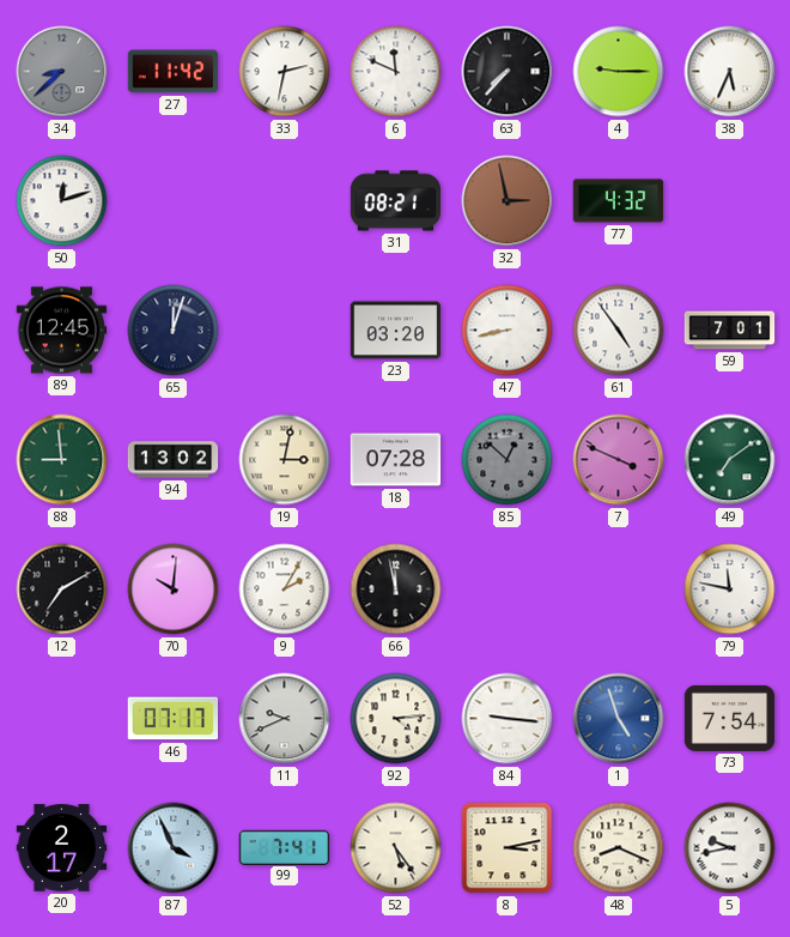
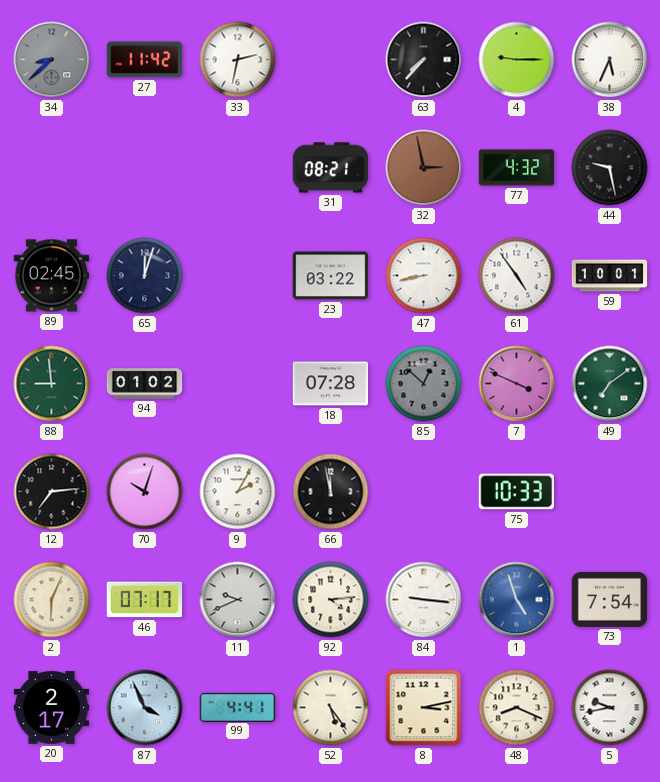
6: 11:49 -> none (396, 72)
50: 12:12 -> none (62, 201)
44: none -> 9:28 (610, 168)
89: 12:45 -> 02:45 (52, 276)
23: 03:20 -> 03:22 (331, 276)
59: 7:01 -> 10:01 (610, 276)
94: 13:02 -> 01:02 (145, 384)
19: 3:02 -> none (285, 460)
12: 7:10 -> 7:14 (52, 492)
70: 10:01 -> 10:03 (145, 492)
75: none -> 10:33 (517, 492)
79: 11:47 -> none (730, 590)
2: none -> 6:04 (52, 600)
99: 7:41 -> 4:41 (238, 707)
